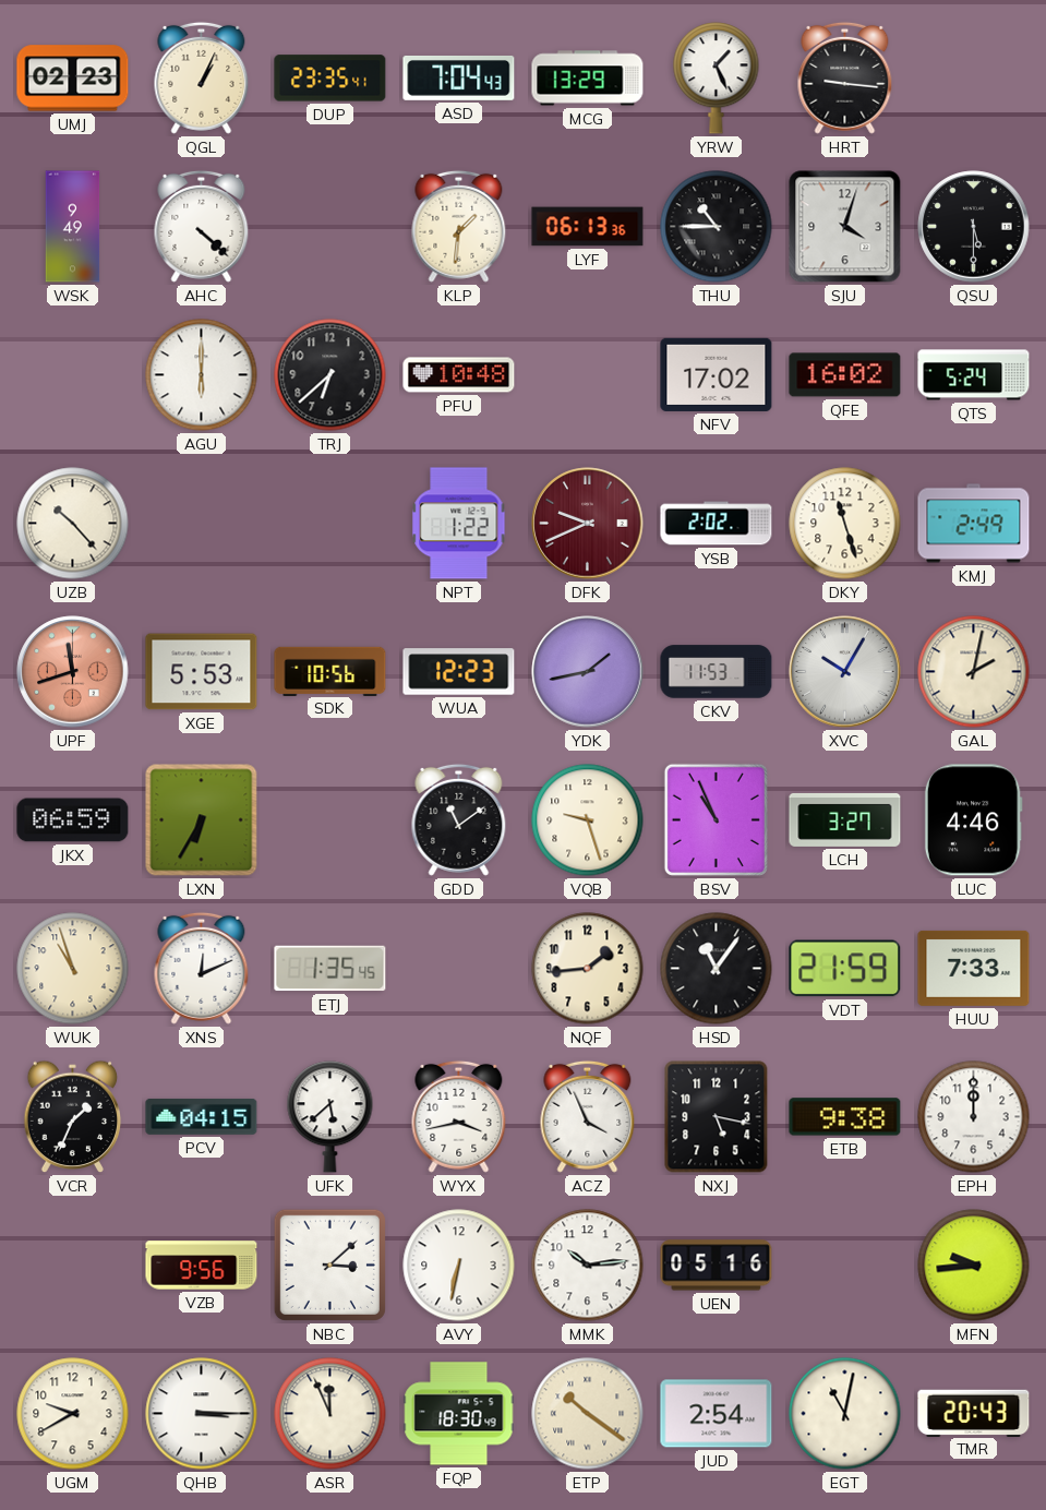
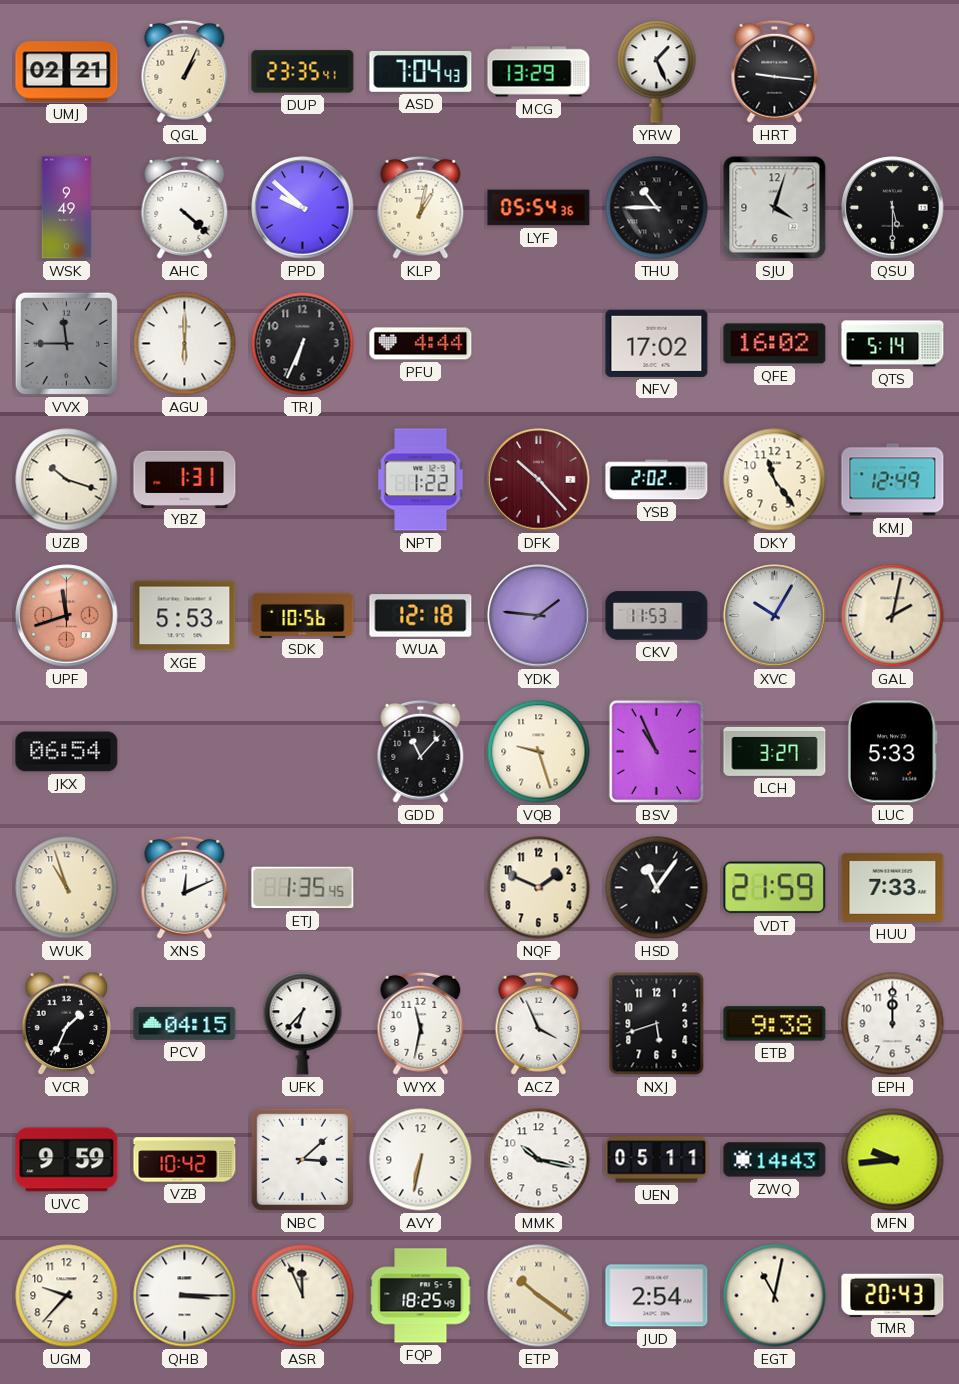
UMJ: 02:23 -> 02:21 (67, 72)
PPD: none -> 9:52 (303, 208)
KLP: 1:31 -> 1:02 (421, 207)
LYF: 06:13 -> 05:54 (539, 208)
VVX: none -> 11:45 (66, 343)
TRJ: 6:38 -> 6:34 (303, 344)
PFU: 10:48 -> 4:44 (421, 344)
QTS: 5:24 -> 5:14 (893, 344)
UZB: 10:23 -> 10:18 (67, 480)
YBZ: none -> 1:31 (185, 479)
DFK: 9:41 -> 10:23 (539, 480)
DKY: 11:27 -> 11:24 (775, 480)
KMJ: 2:49 -> 12:49 (893, 480)
WUA: 12:23 -> 12:18 (421, 616)
YDK: 1:43 -> 1:46 (539, 616)
JKX: 06:59 -> 06:54 (67, 752)
LXN: 6:35 -> none (202, 820)
GDD: 11:09 -> 11:07 (421, 751)
LUC: 4:46 -> 5:33 (892, 752)
NQF: 1:44 -> 1:49 (539, 888)
UFK: 5:38 -> 6:37 (303, 1024)
WYX: 3:43 -> 11:32 (421, 1023)
NXJ: 5:17 -> 5:42 (657, 1024)
UVC: none -> 9:59 (67, 1160)
VZB: 9:56 -> 10:42 (185, 1160)
MMK: 10:14 -> 10:17 (539, 1160)
UEN: 05:16 -> 05:11 (657, 1160)
ZWQ: none -> 14:43 (775, 1160)
UGM: 9:40 -> 9:37 (67, 1296)
FQP: 18:30 -> 18:25 (421, 1296)
